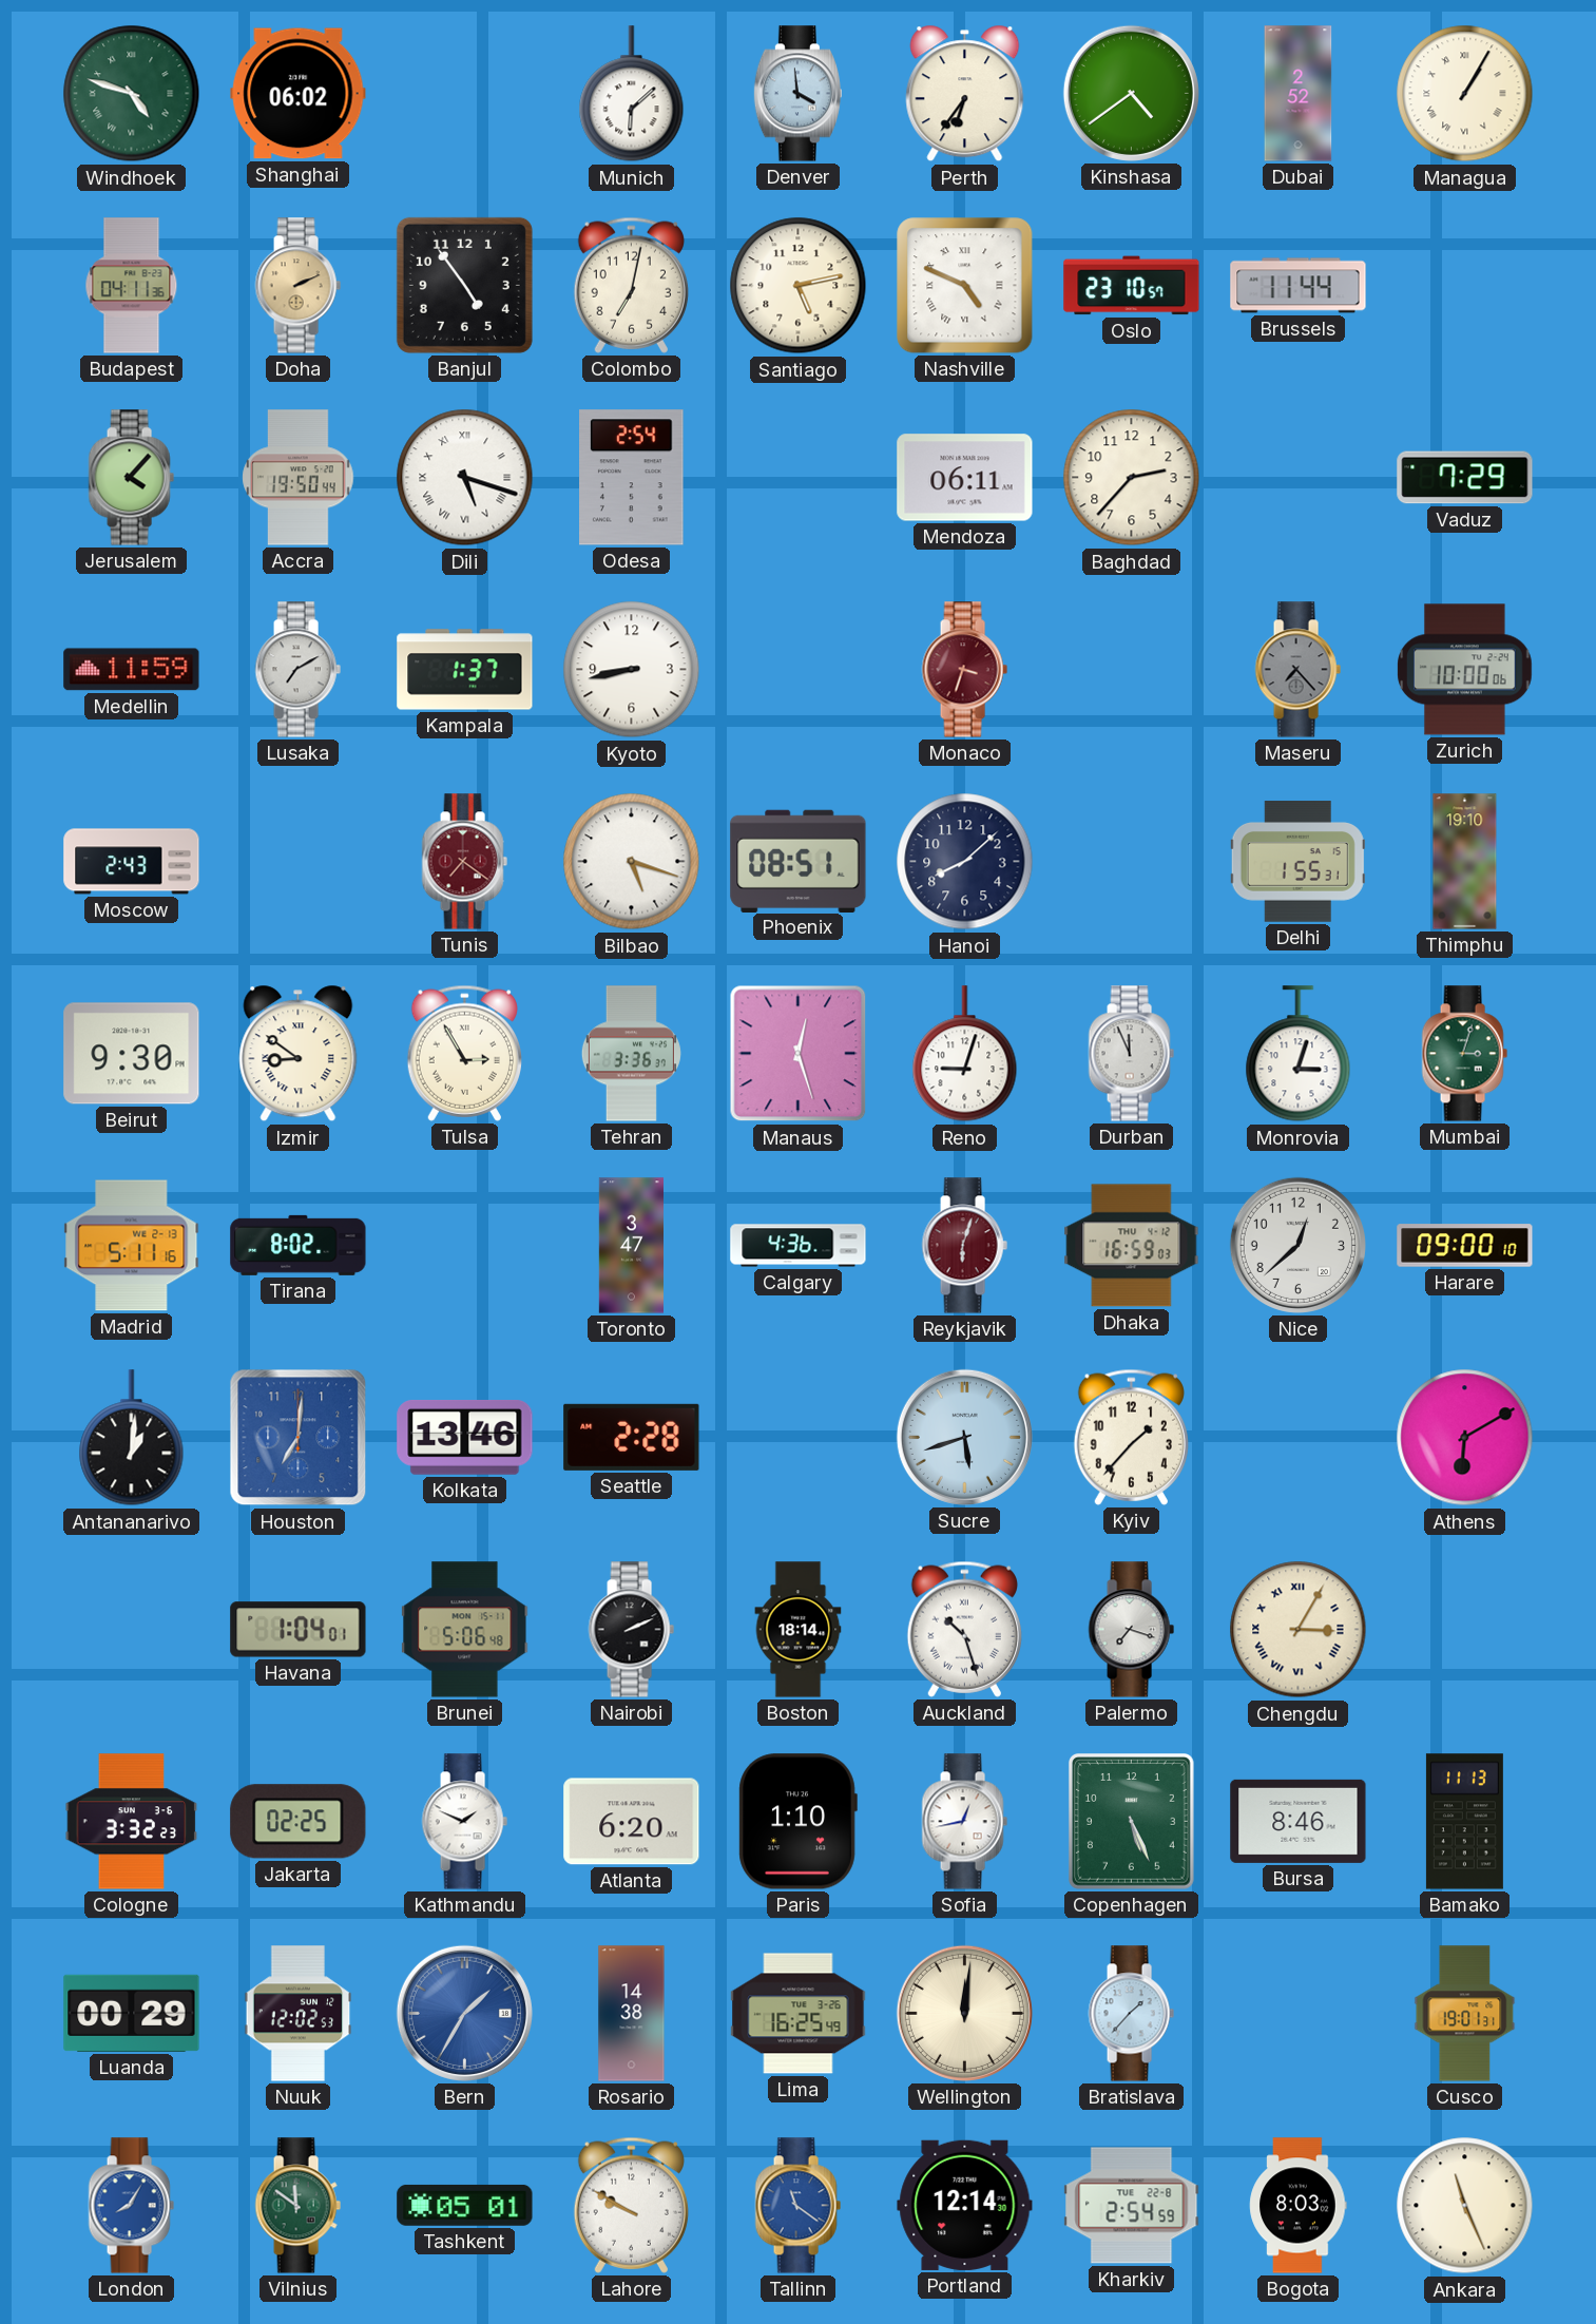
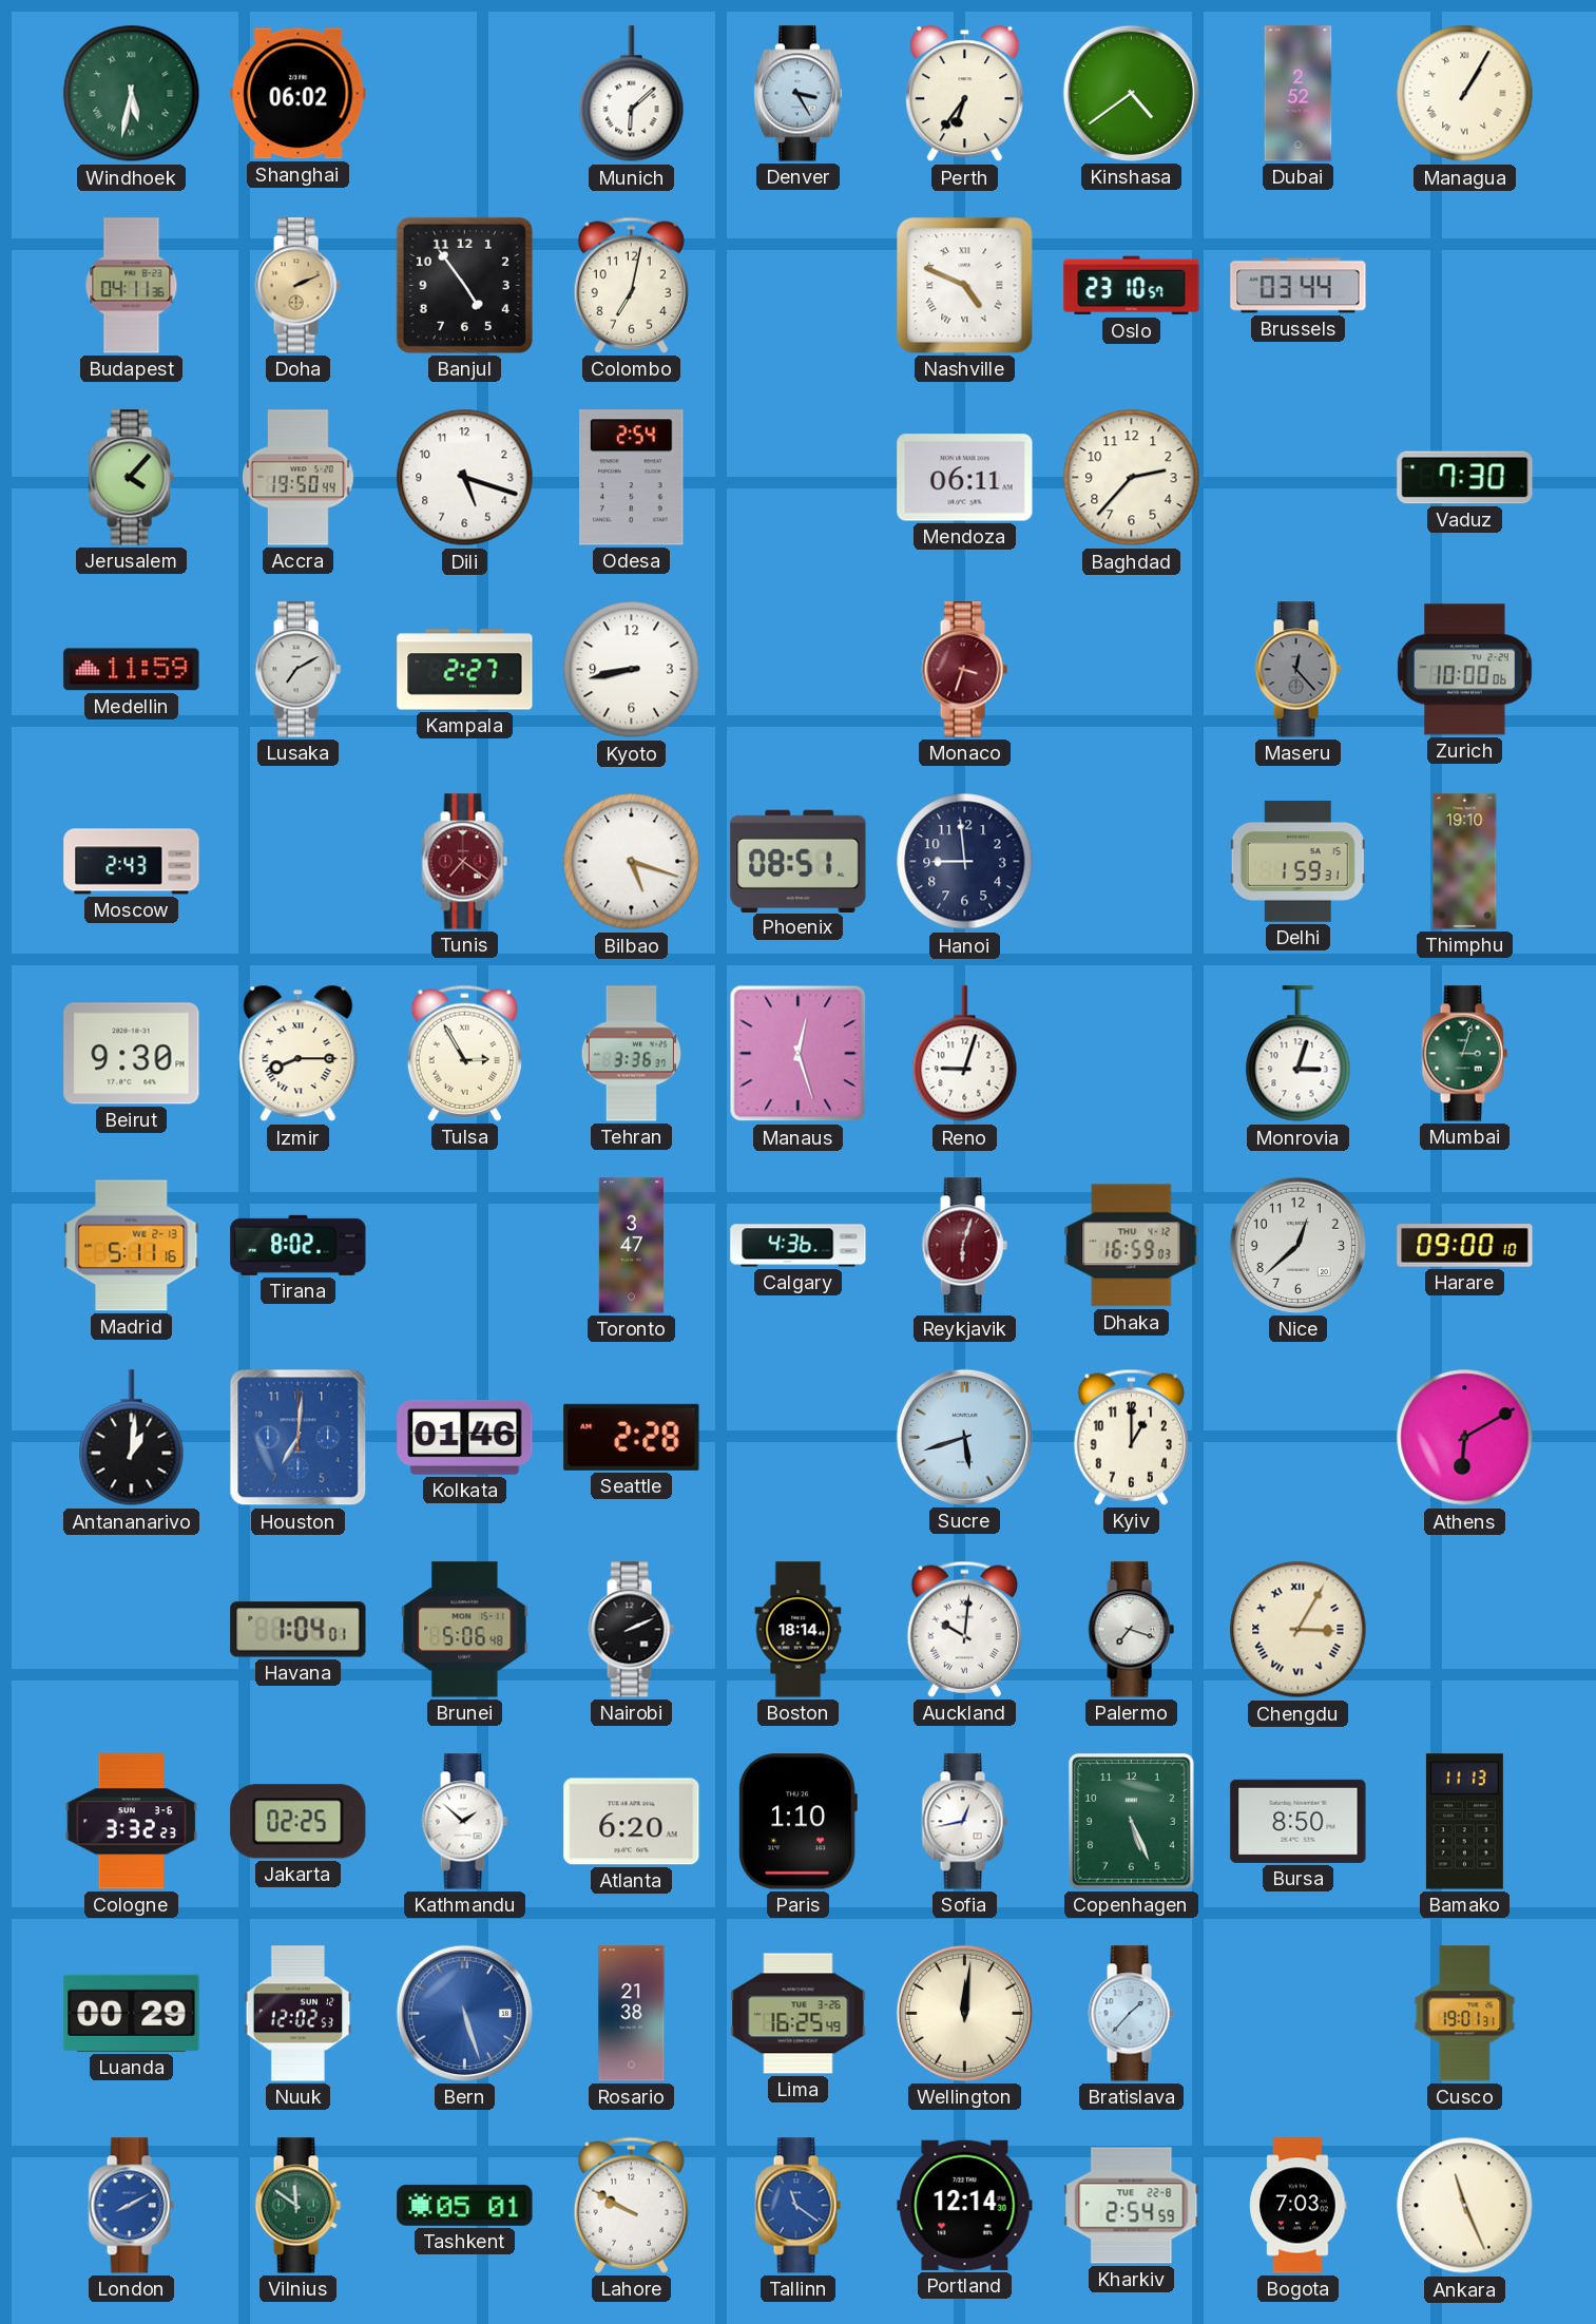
Windhoek: 4:48 -> 5:32 (132, 94)
Denver: 3:59 -> 3:25 (797, 94)
Santiago: 5:13 -> none (799, 286)
Brussels: 11:44 -> 03:44 (1299, 286)
Dili numerals: Roman -> Arabic (465, 478)
Vaduz: 7:29 -> 7:30 (1465, 478)
Kampala: 1:37 -> 2:27 (465, 670)
Maseru: 7:23 -> 12:23 (1297, 670)
Hanoi: 8:08 -> 8:59 (965, 862)
Delhi: 1:55 -> 1:59 (1297, 862)
Izmir: 8:51 -> 8:15 (299, 1054)
Durban: 11:56 -> none (1131, 1054)
Kolkata: 13:46 -> 01:46 (465, 1438)
Kyiv: 1:37 -> 1:00 (1131, 1437)
Auckland: 10:27 -> 10:01 (964, 1629)
Kathmandu: 1:49 -> 1:52 (464, 1822)
Bursa: 8:46 -> 8:50 (1299, 1821)
Bern: 1:35 -> 5:27 (464, 2013)
Rosario: 14:38 -> 21:38 (632, 2014)
London: 8:05 -> 8:10 (131, 2206)
Bogota: 8:03 -> 7:03 (1299, 2206)
